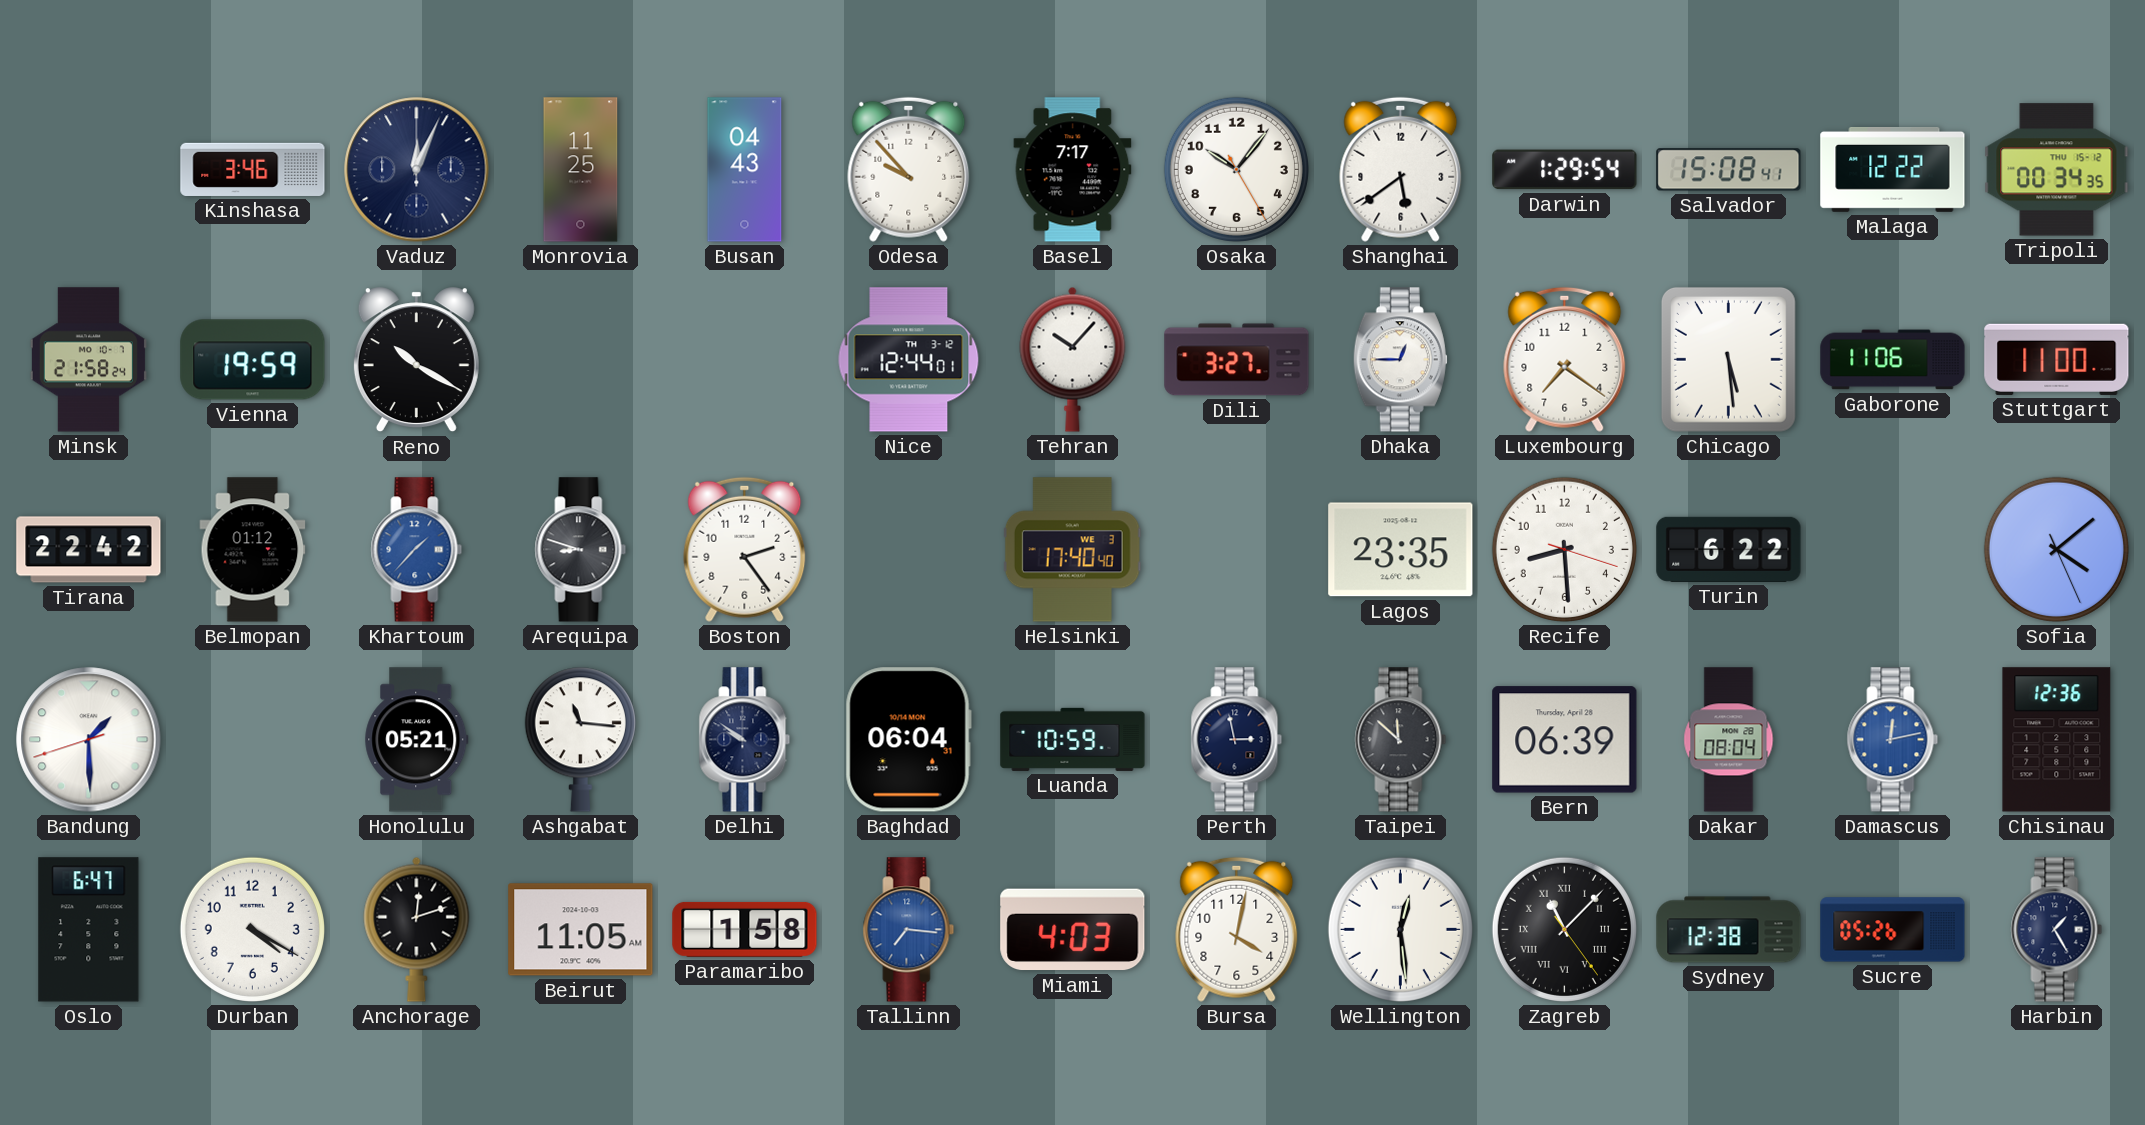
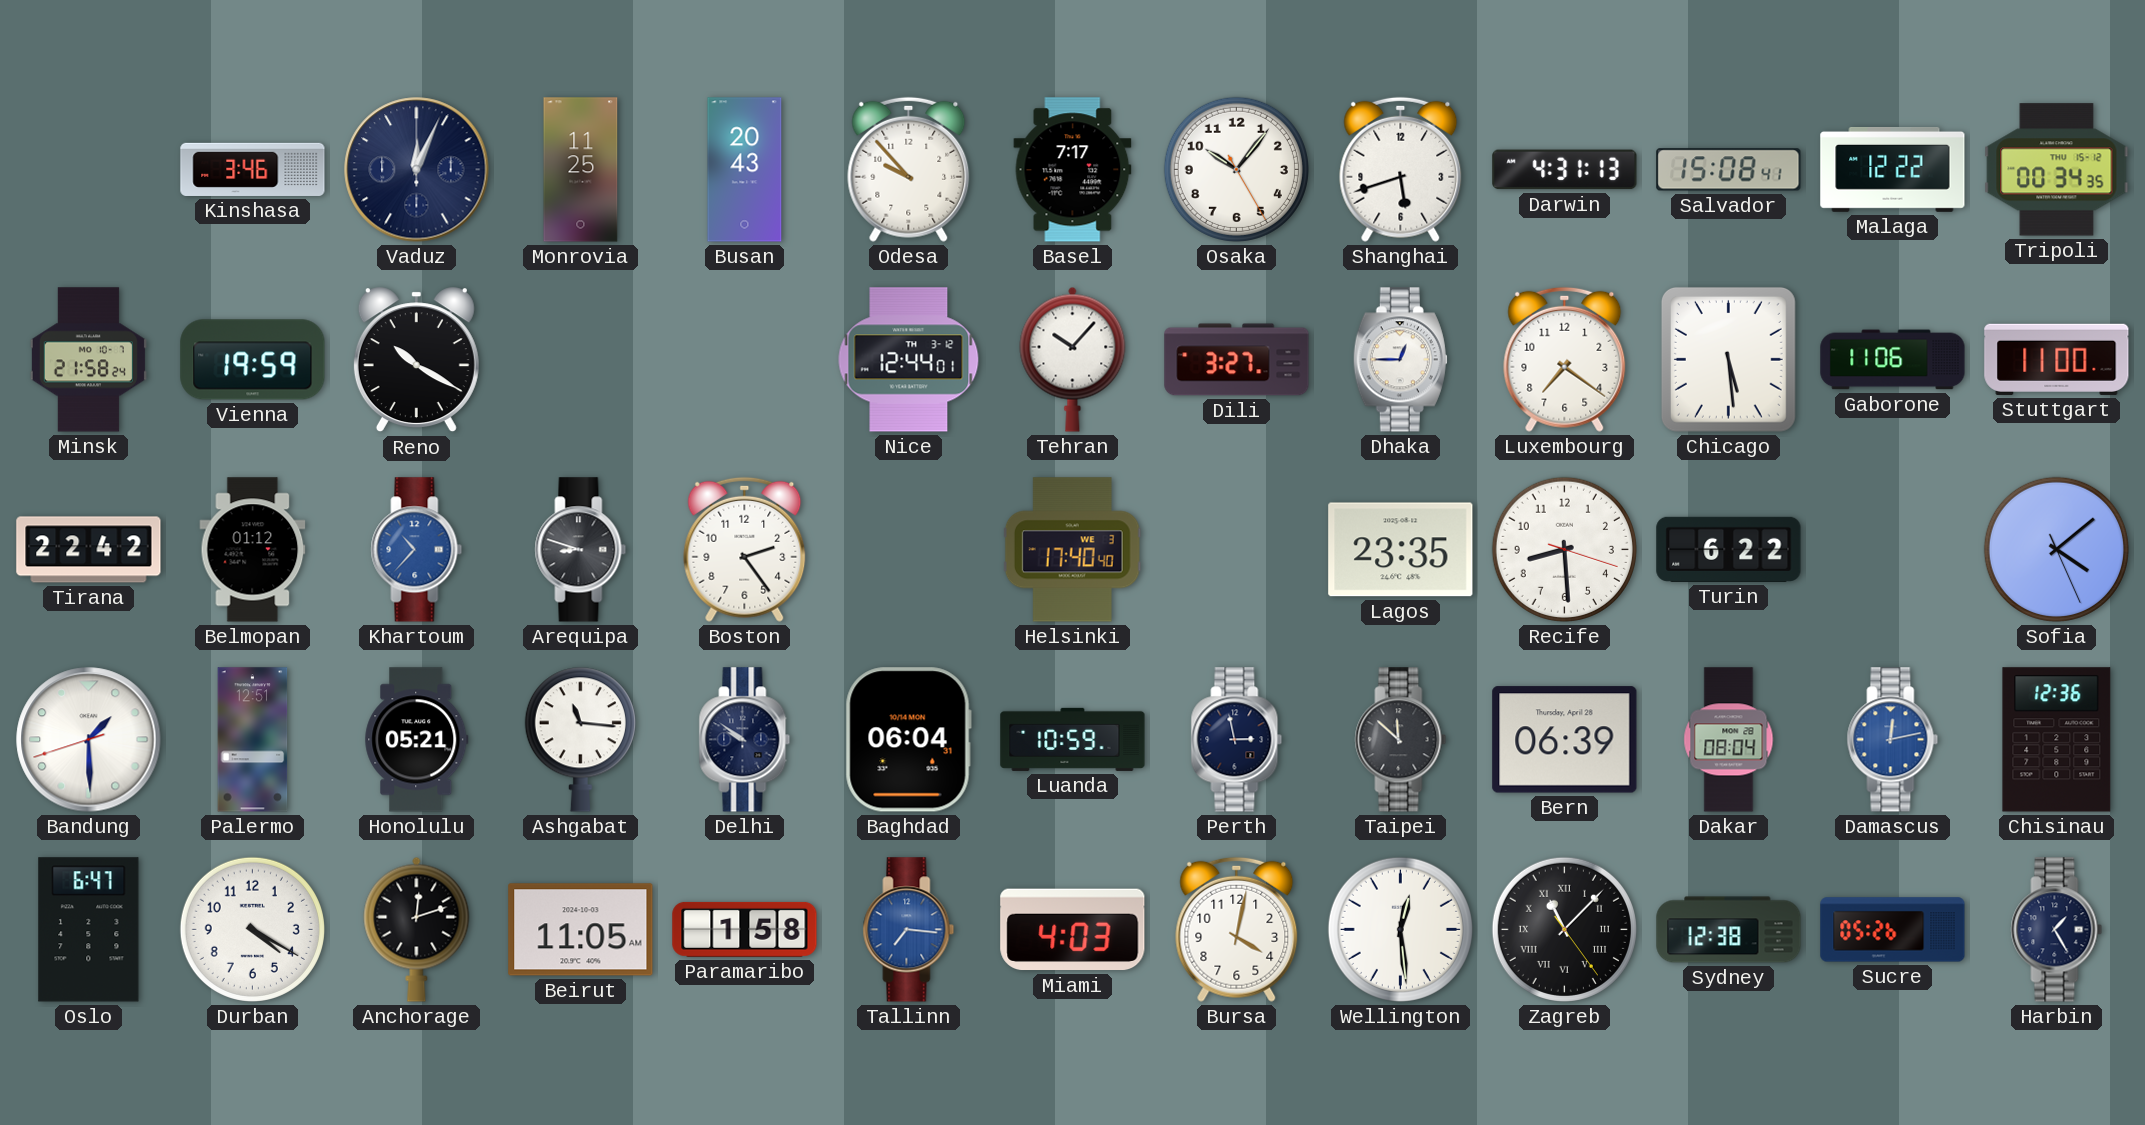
Busan: 04:43 -> 20:43 (745, 170)
Shanghai: 5:39 -> 5:42 (1401, 169)
Darwin: 1:29 -> 4:31 (1565, 170)
Khartoum: 1:37 -> 10:37 (417, 550)
Palermo: none -> 12:51 (253, 740)
